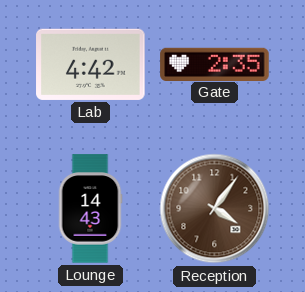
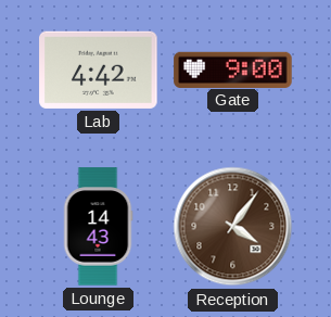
Gate: 2:35 -> 9:00 (233, 69)
